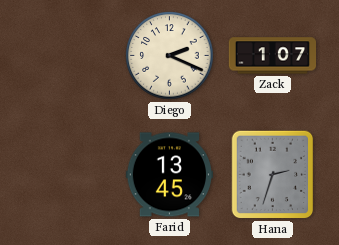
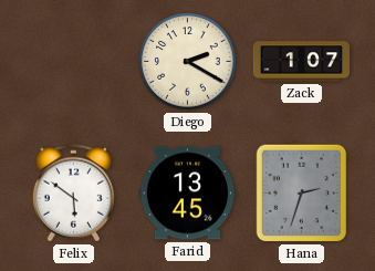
Diego: 2:19 -> 2:20 (188, 62)
Felix: none -> 5:51 (73, 194)
